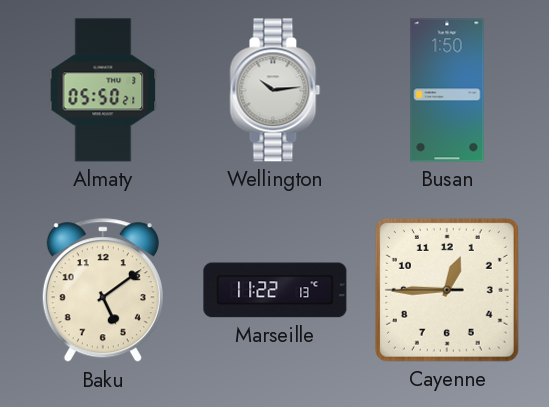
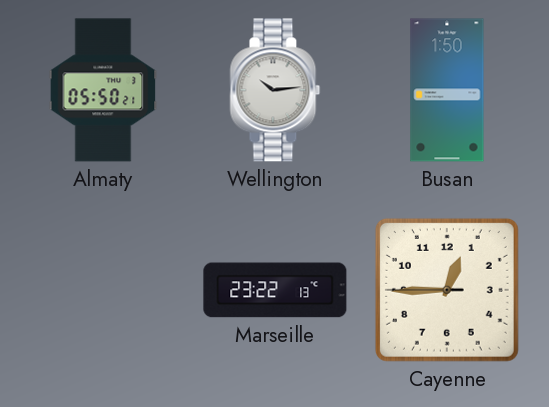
Baku: 5:09 -> none (103, 291)
Marseille: 11:22 -> 23:22 (275, 290)
